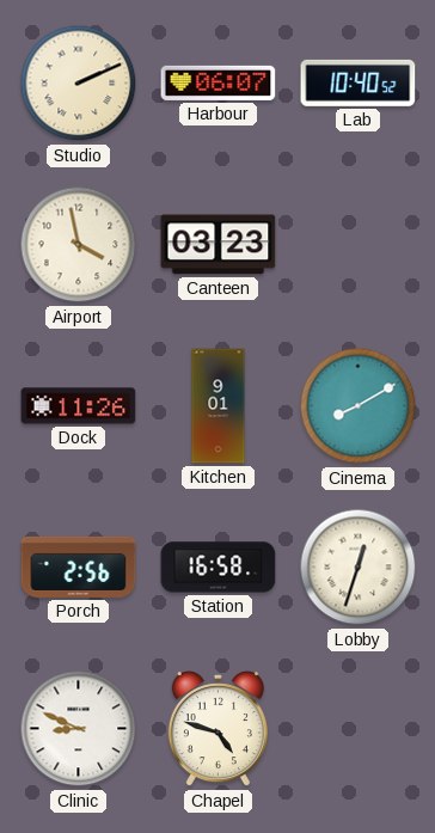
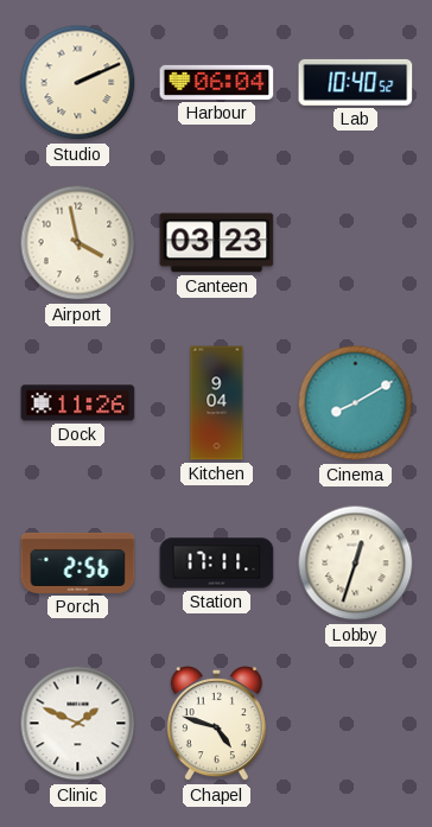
Harbour: 06:07 -> 06:04 (217, 82)
Kitchen: 9:01 -> 9:04 (217, 403)
Station: 16:58 -> 17:11 (217, 564)
Clinic: 8:49 -> 1:49 (78, 724)
